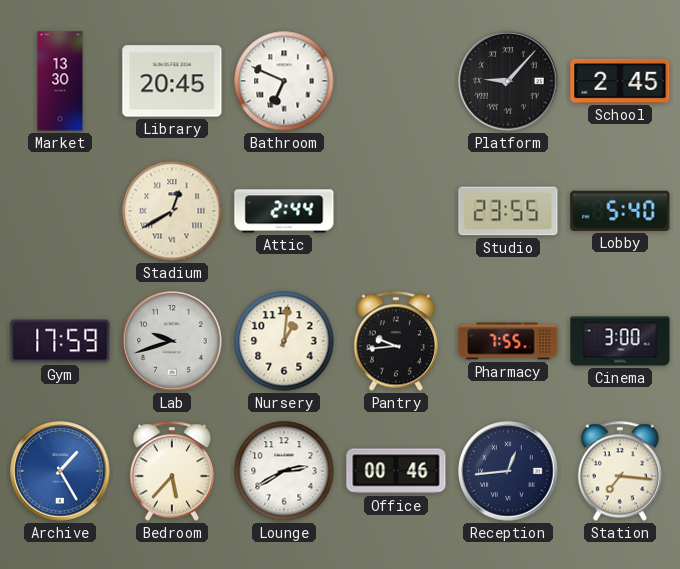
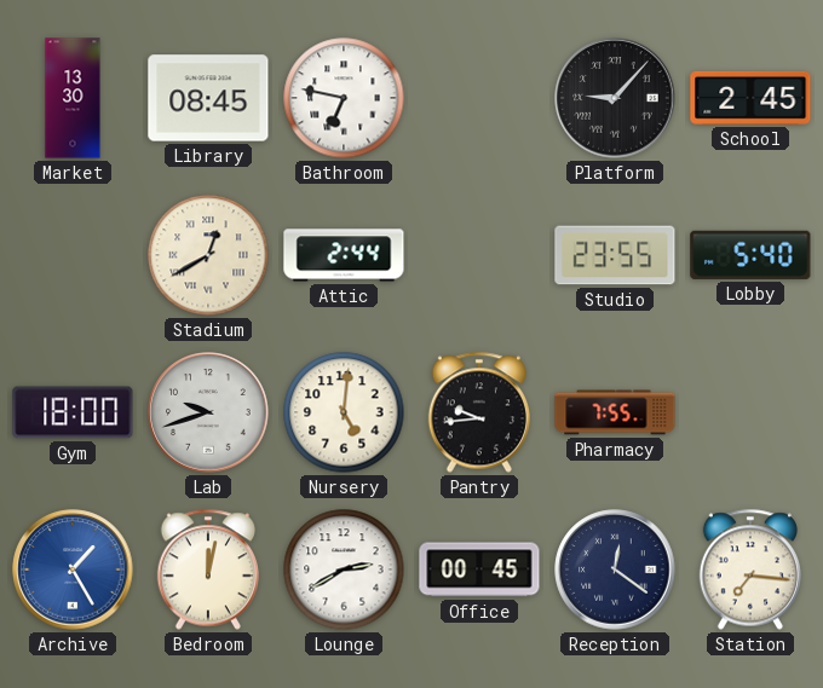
Library: 20:45 -> 08:45 (208, 98)
Bathroom: 6:49 -> 6:47 (344, 98)
Gym: 17:59 -> 18:00 (73, 412)
Nursery: 1:01 -> 5:01 (344, 412)
Cinema: 3:00 -> none (620, 341)
Bedroom: 5:37 -> 12:02 (207, 570)
Office: 00:46 -> 00:45 (479, 570)
Reception: 12:44 -> 12:21 (615, 570)
